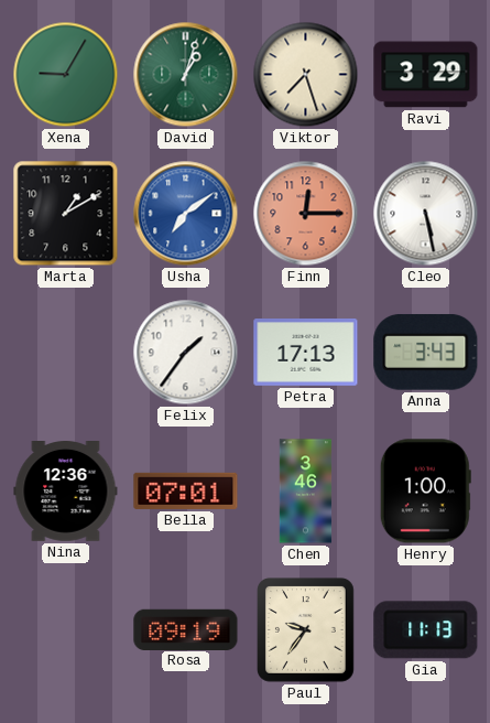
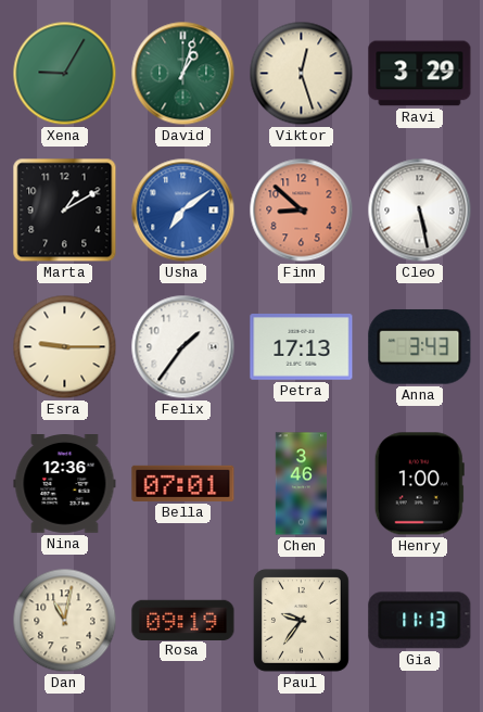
Viktor: 7:27 -> 12:27 (302, 74)
Finn: 12:15 -> 8:52 (302, 211)
Esra: none -> 9:15 (65, 347)
Dan: none -> 11:02 (65, 621)
